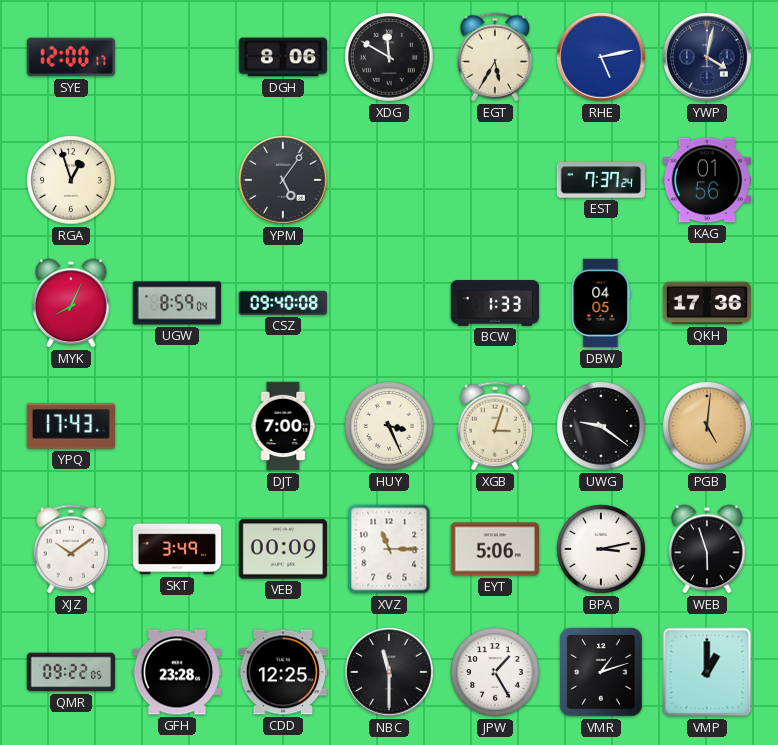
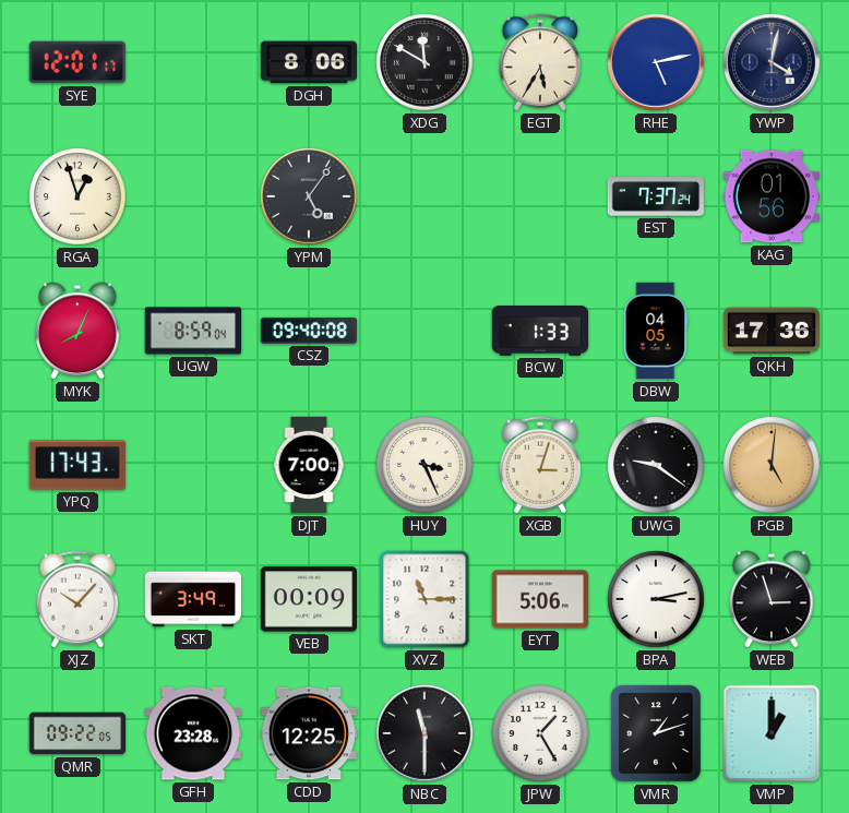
SYE: 12:00 -> 12:01 (76, 62)
XJZ: 10:09 -> 10:07 (77, 599)
WEB: 5:57 -> 2:57 (772, 599)
